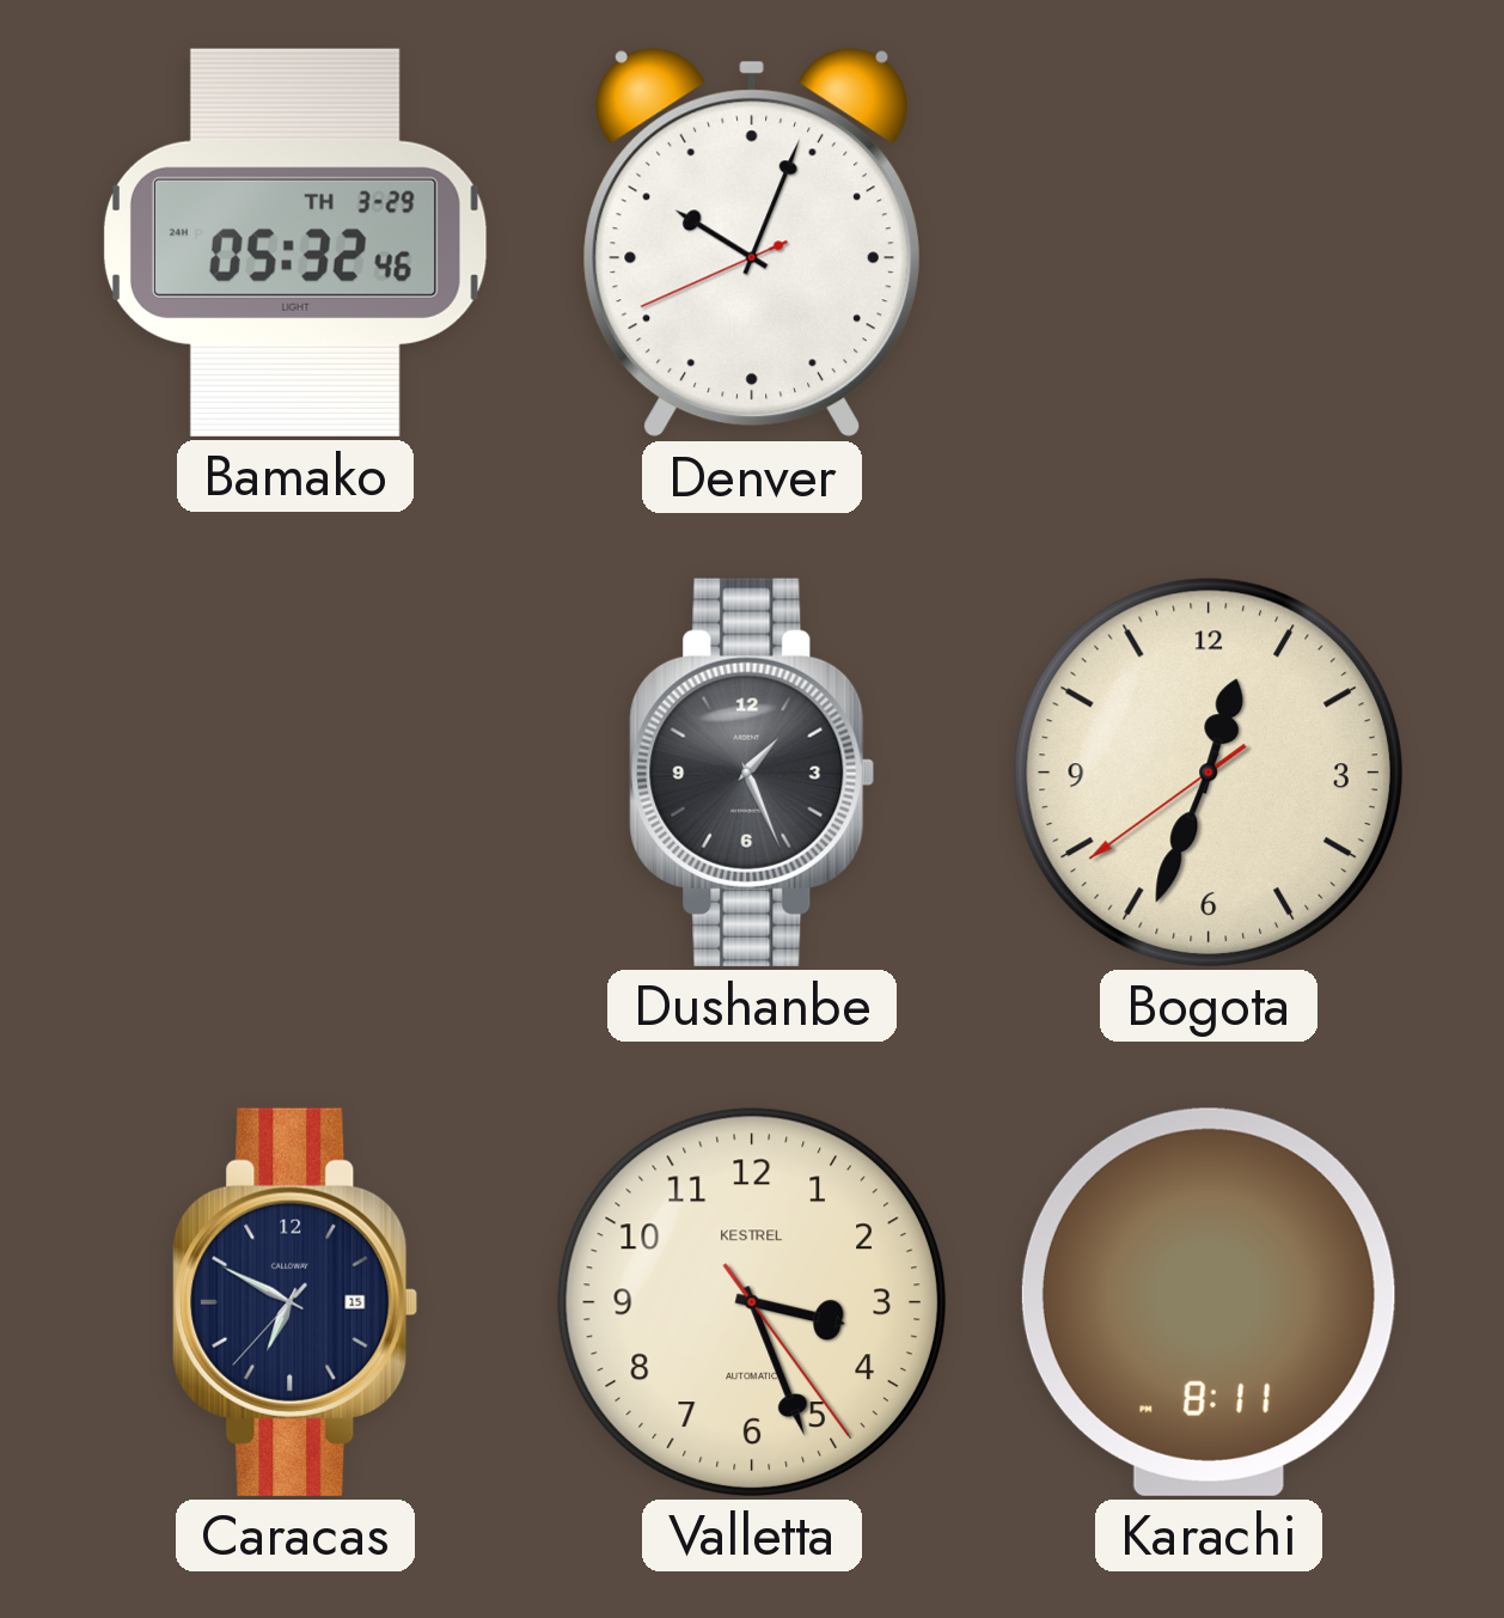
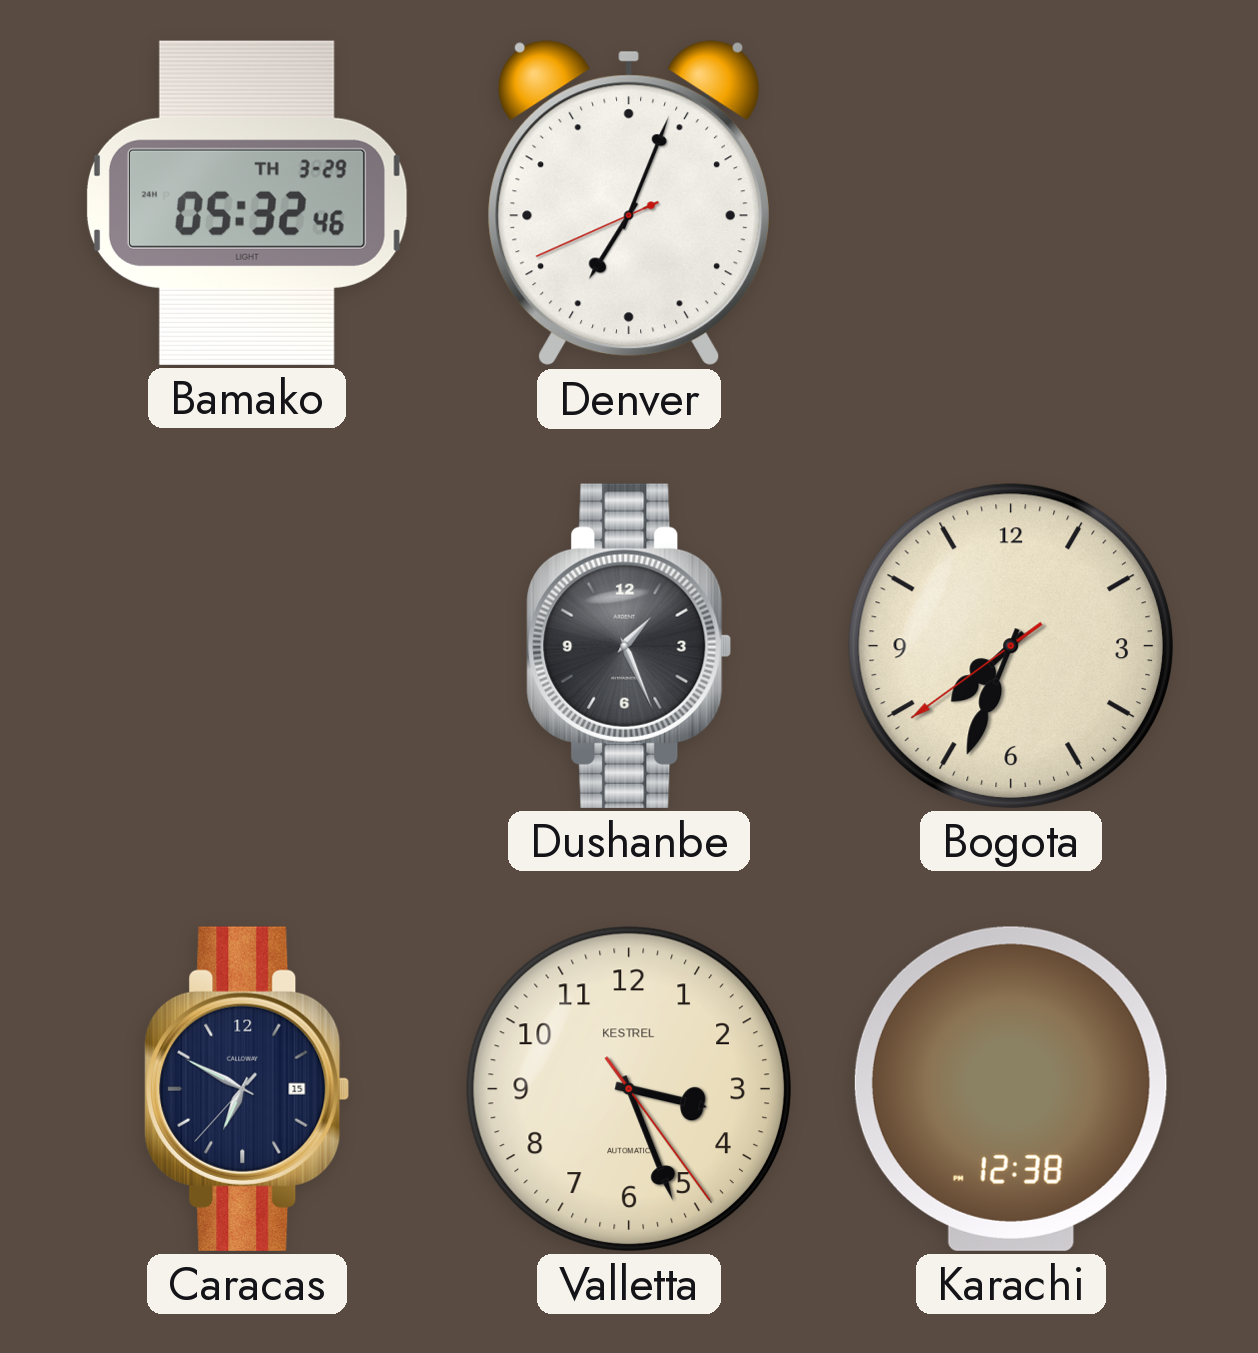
Denver: 10:03 -> 7:03 (629, 203)
Bogota: 12:33 -> 7:33 (1011, 646)
Karachi: 8:11 -> 12:38 (1011, 1089)
